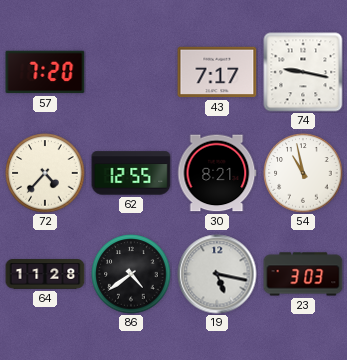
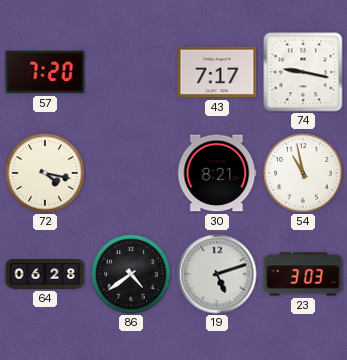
72: 4:37 -> 4:17 (45, 173)
62: 12:55 -> none (131, 173)
64: 11:28 -> 06:28 (45, 274)
19: 5:17 -> 5:12 (217, 274)
